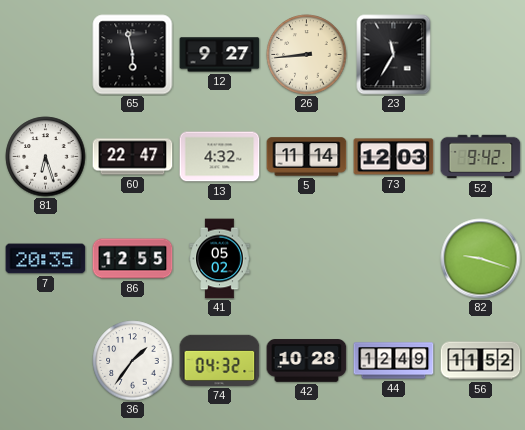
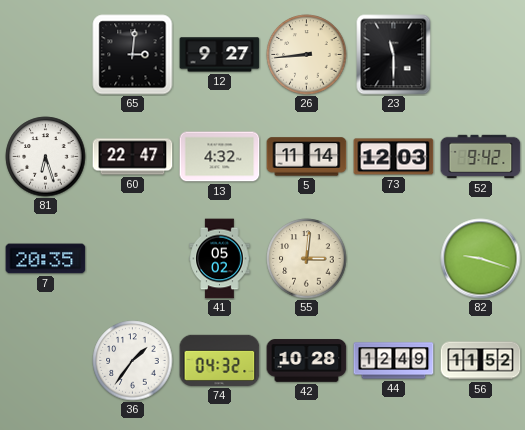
65: 5:58 -> 3:01 (133, 55)
23: 11:35 -> 11:30 (394, 55)
86: 12:55 -> none (133, 259)
55: none -> 3:01 (307, 259)
